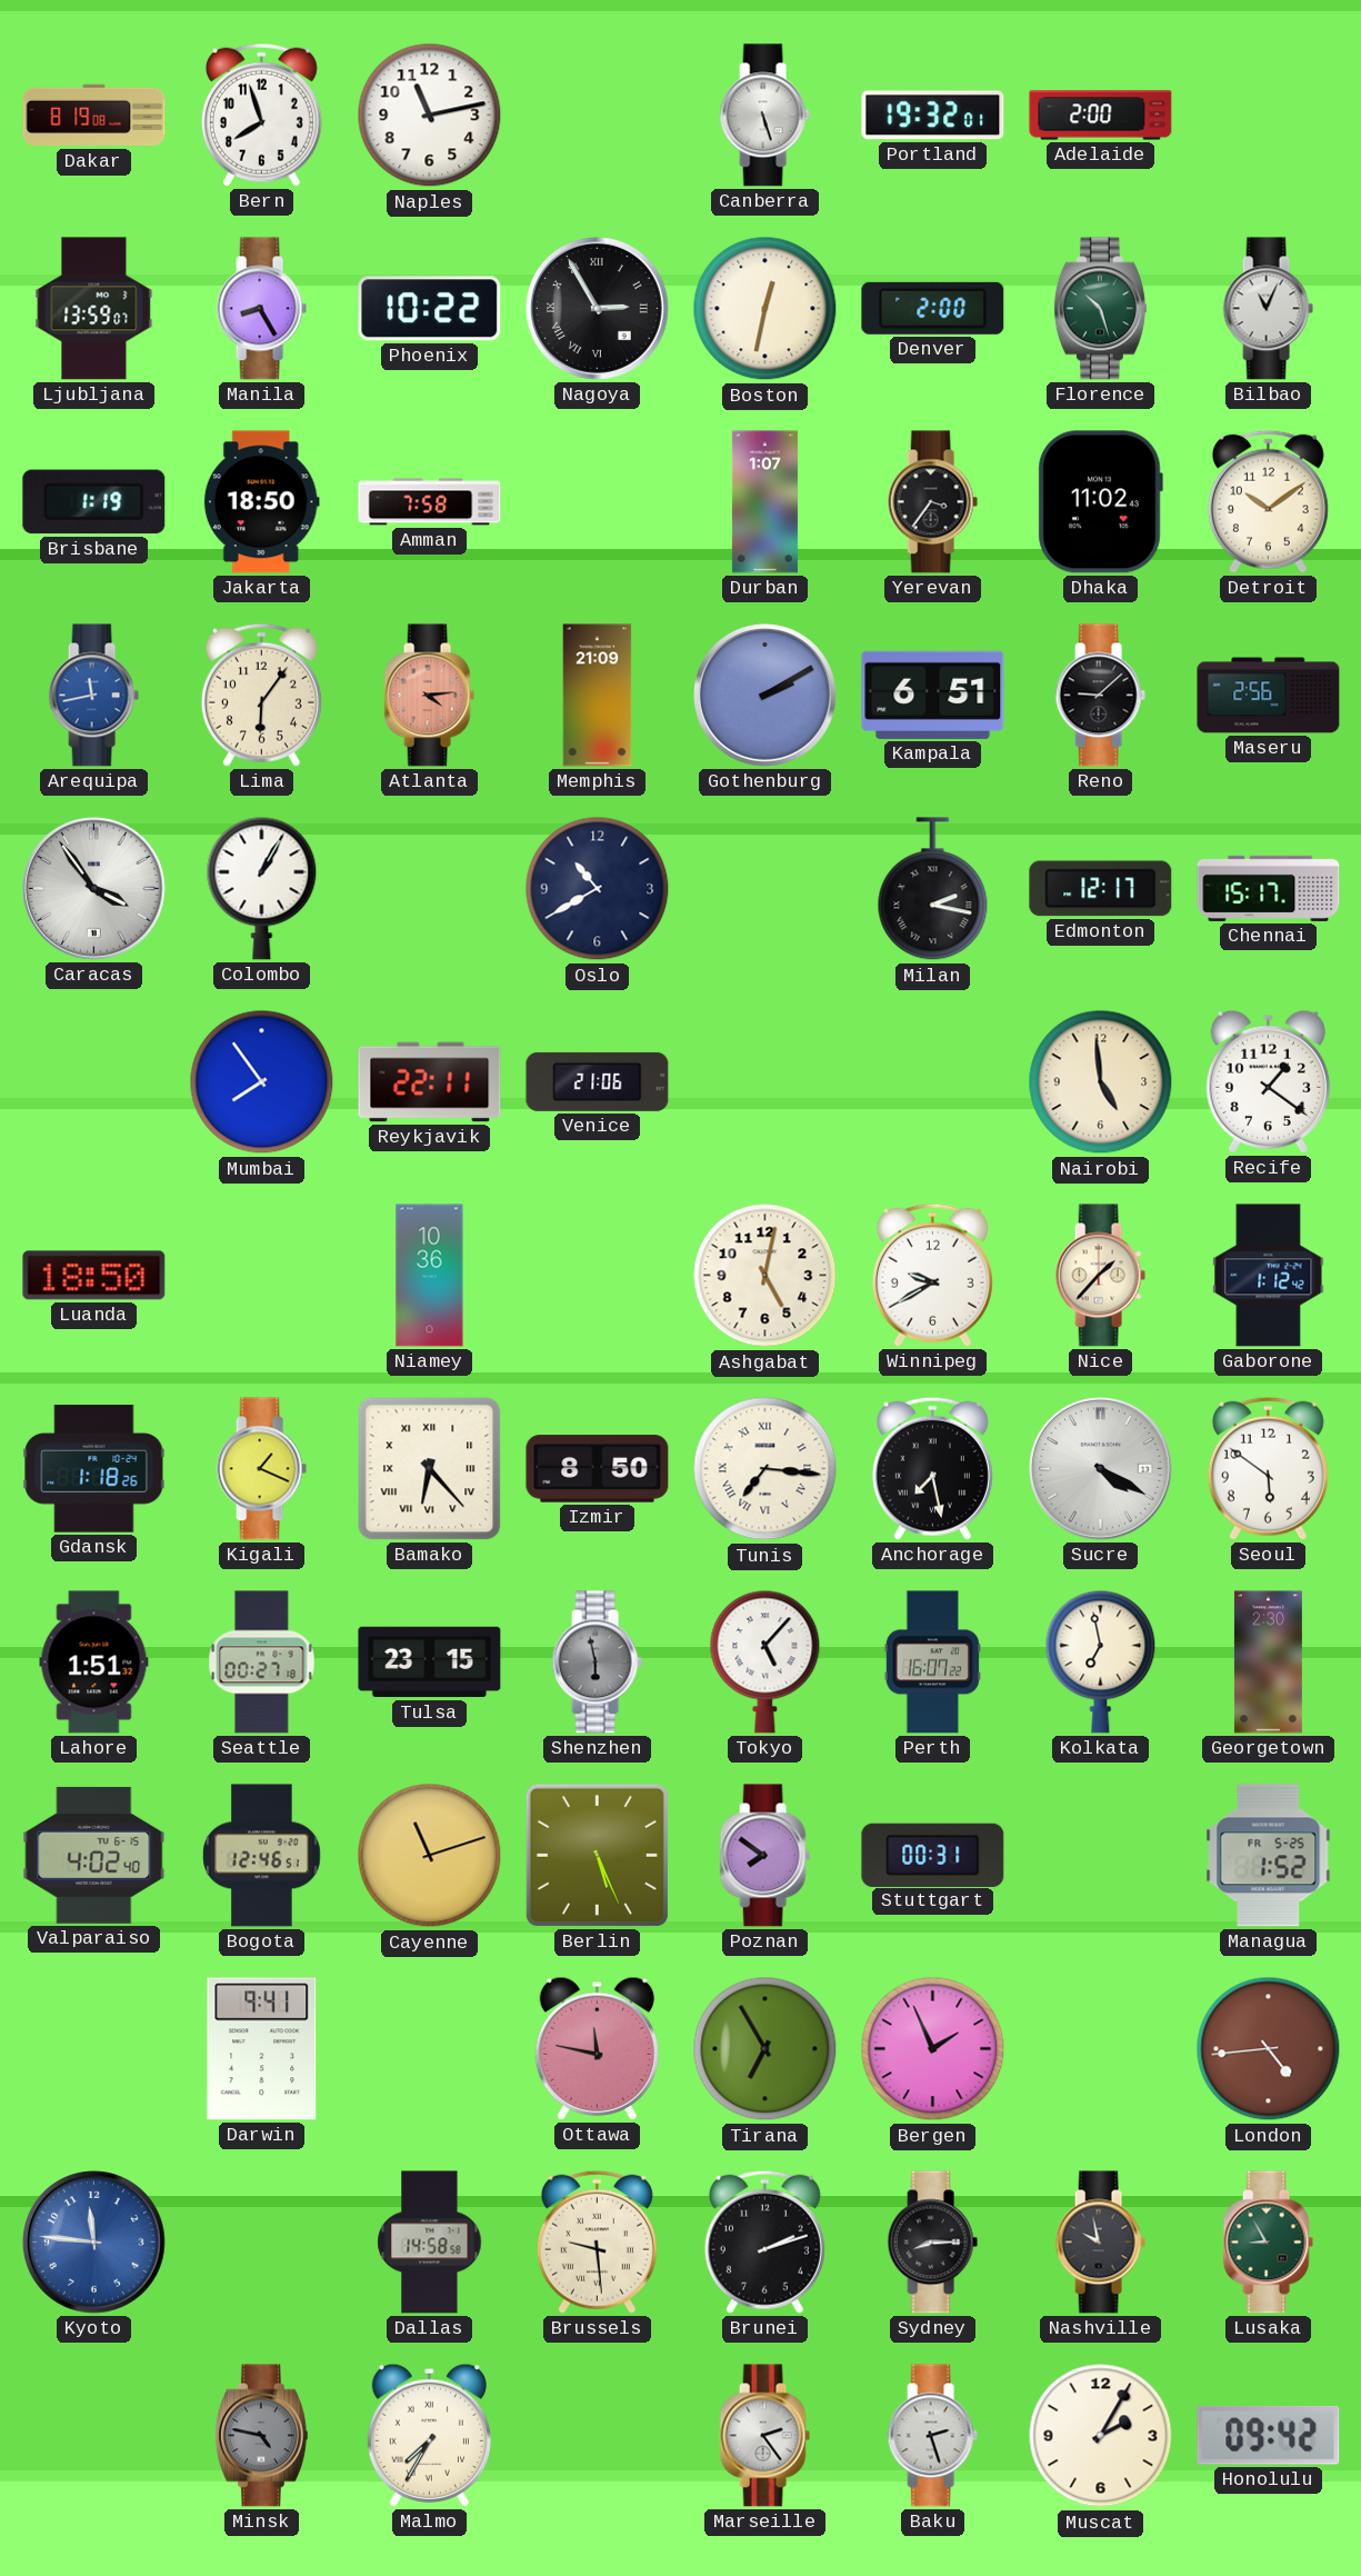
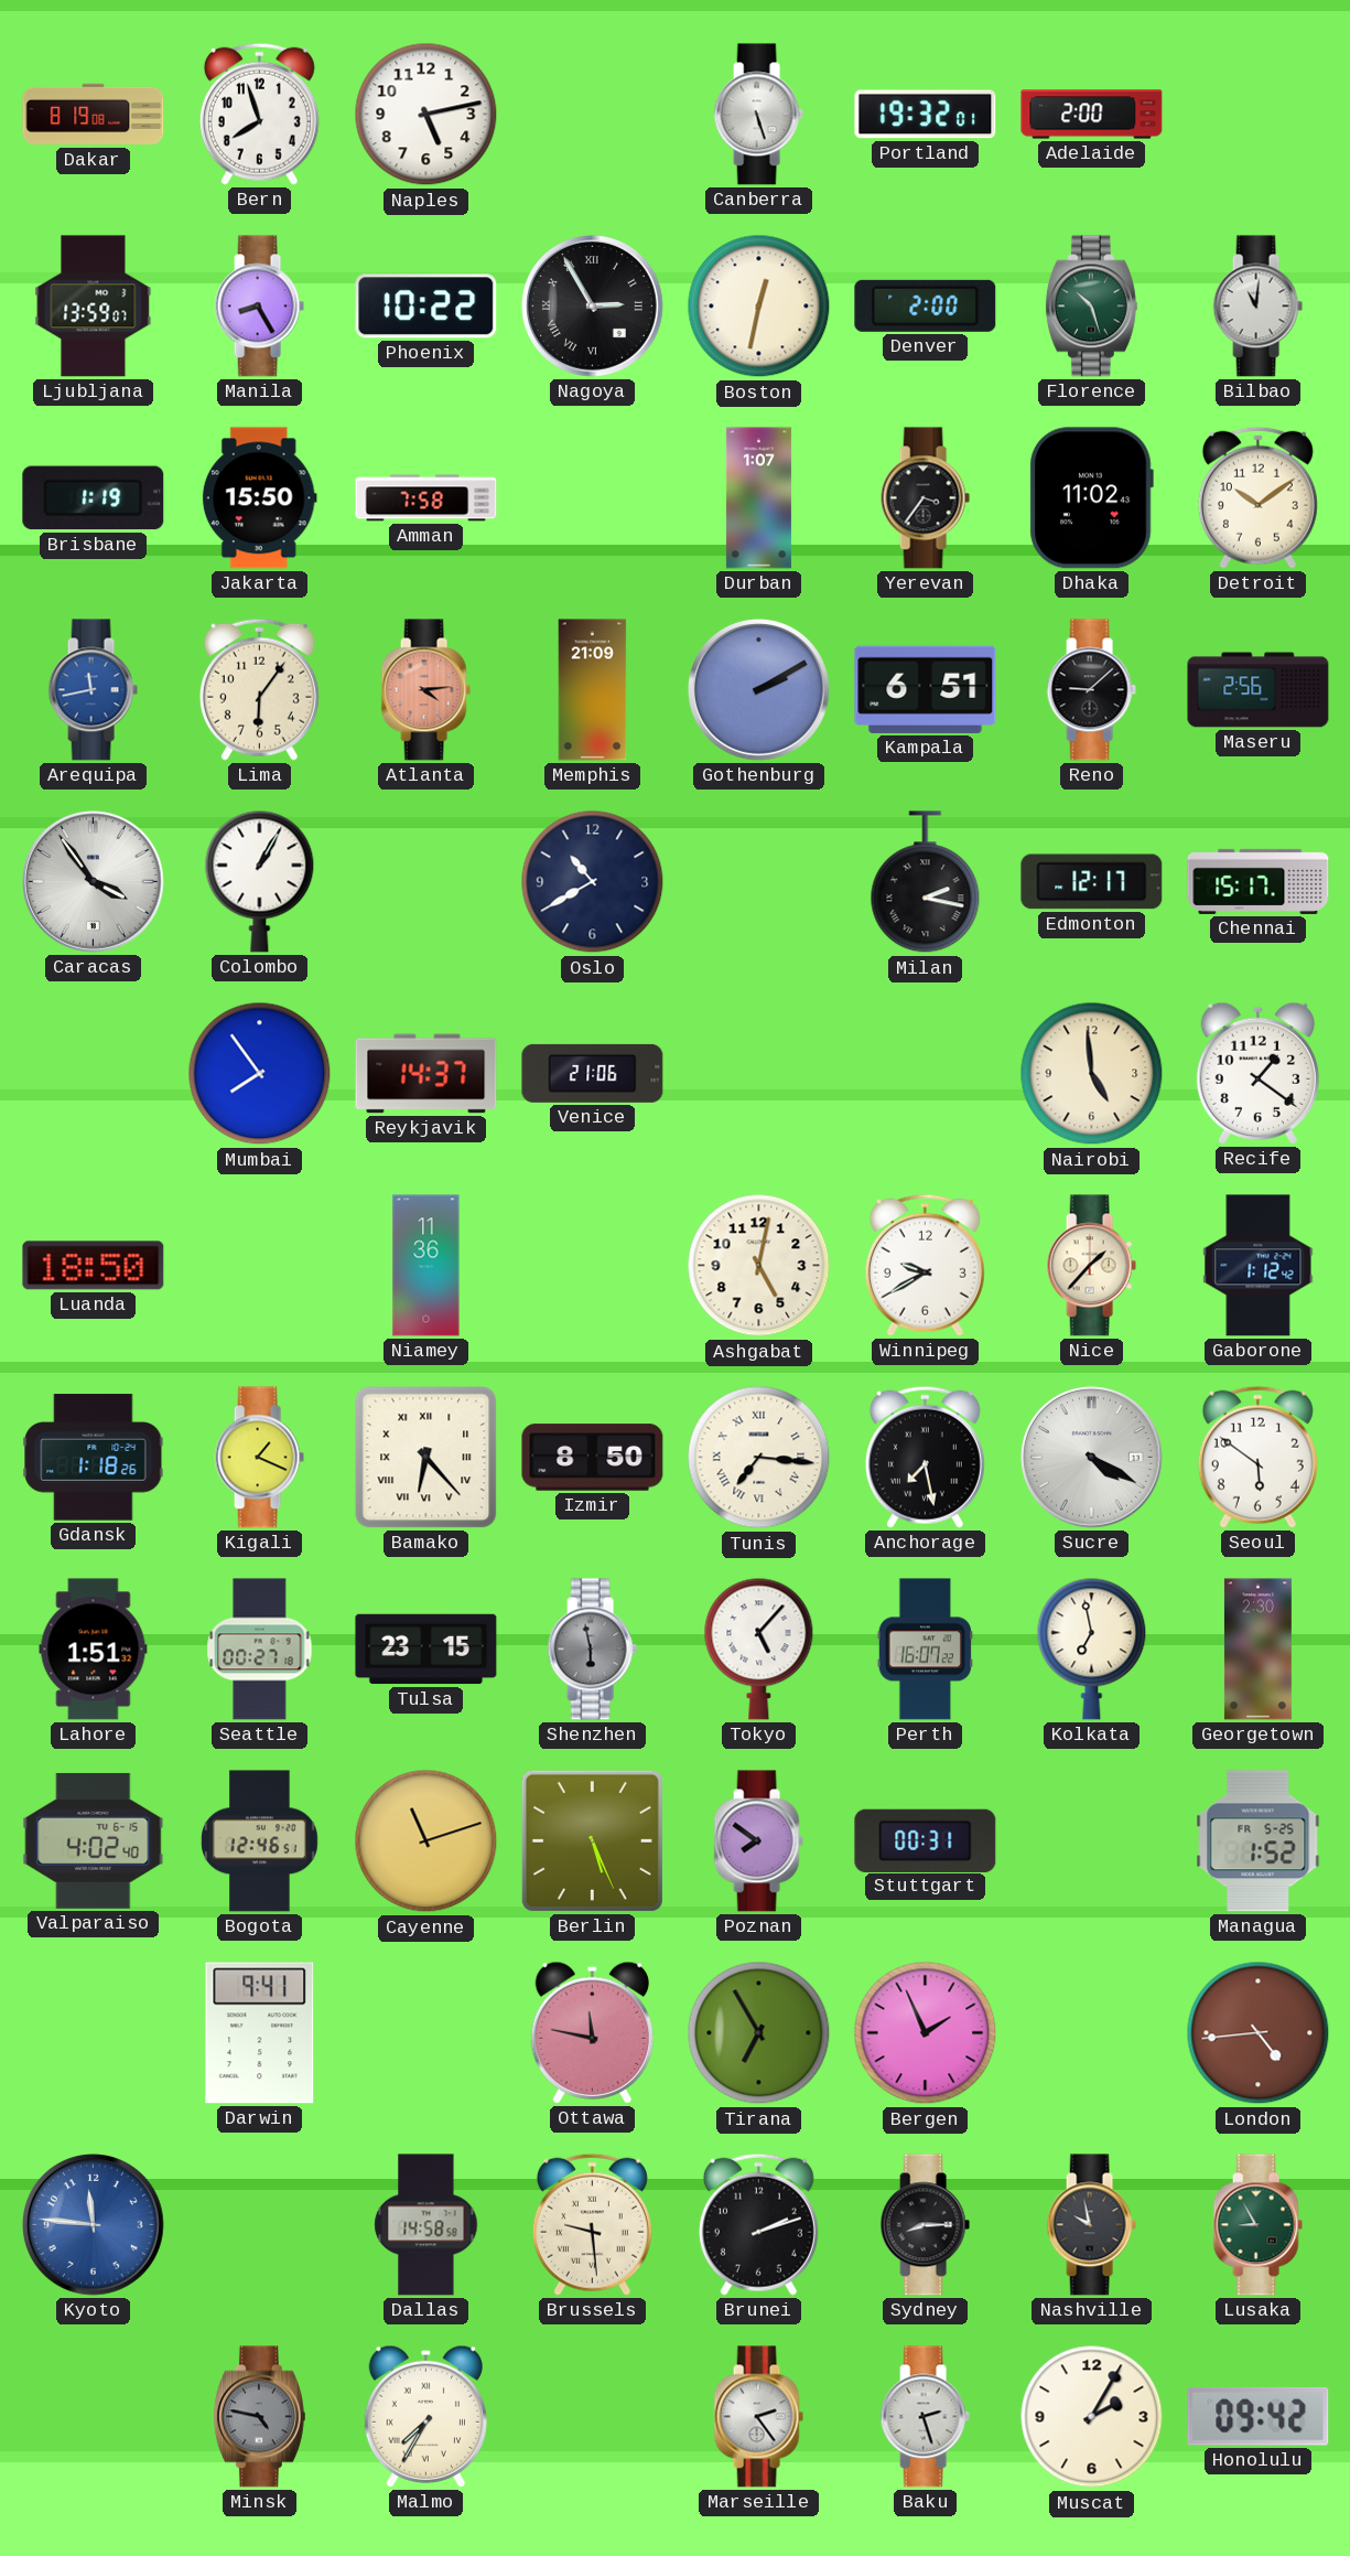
Naples: 11:13 -> 5:13 (426, 115)
Bilbao: 11:04 -> 11:01 (1257, 307)
Jakarta: 18:50 -> 15:50 (259, 498)
Reykjavik: 22:11 -> 14:37 (426, 1074)
Niamey: 10:36 -> 11:36 (426, 1266)
